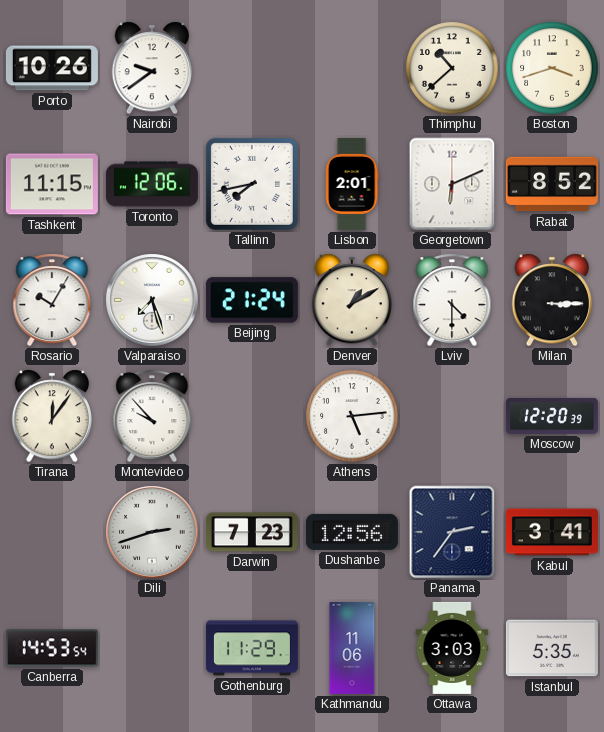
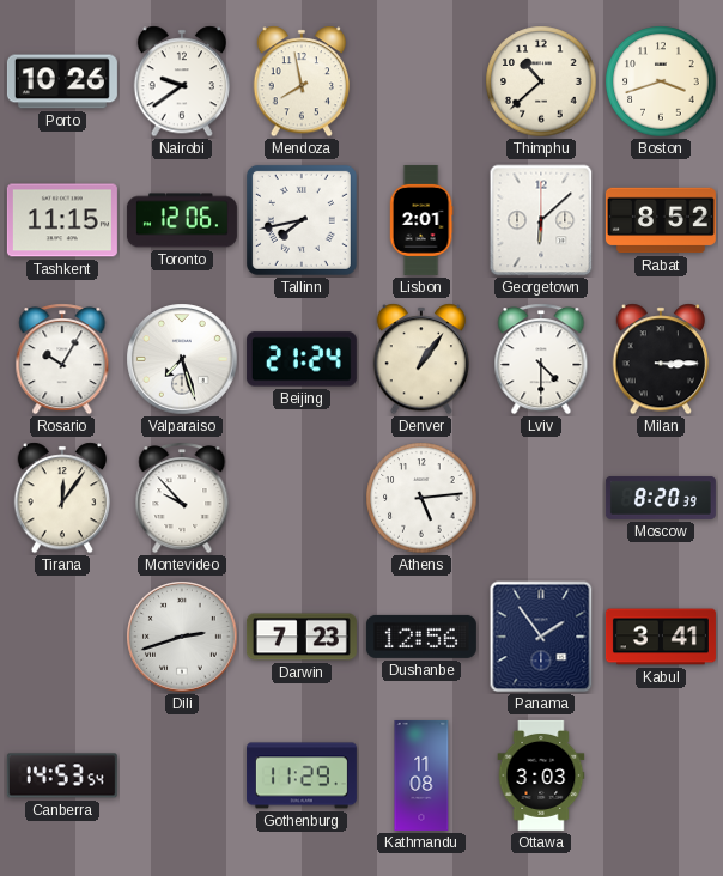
Mendoza: none -> 7:58 (302, 81)
Georgetown: 6:11 -> 6:08 (541, 220)
Denver: 1:10 -> 1:06 (421, 359)
Moscow: 12:20 -> 8:20 (661, 498)
Panama: 2:36 -> 1:54 (541, 637)
Kathmandu: 11:06 -> 11:08 (421, 775)
Istanbul: 5:35 -> none (552, 648)
